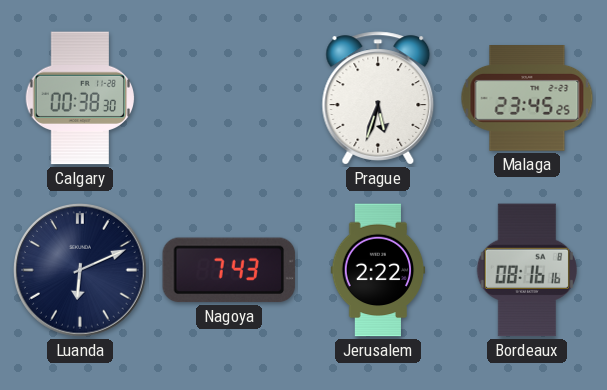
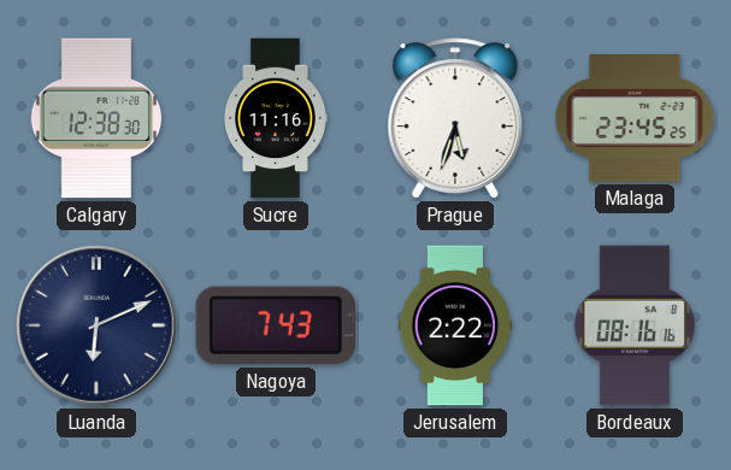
Calgary: 00:38 -> 12:38 (96, 118)
Sucre: none -> 11:16 (276, 118)
